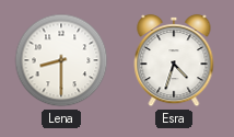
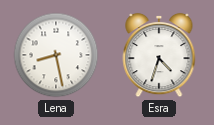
Lena: 8:30 -> 8:28 (56, 55)
